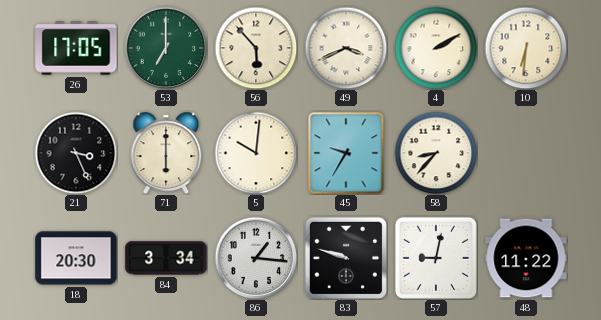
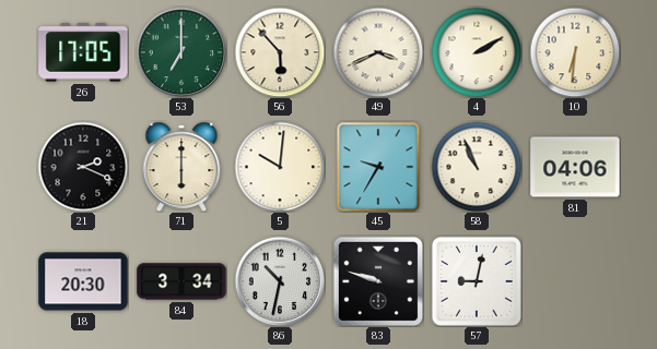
21: 3:26 -> 2:19 (83, 167)
58: 8:37 -> 10:56 (477, 167)
81: none -> 04:06 (575, 167)
86: 1:16 -> 10:32 (280, 281)
48: 11:22 -> none (526, 258)
